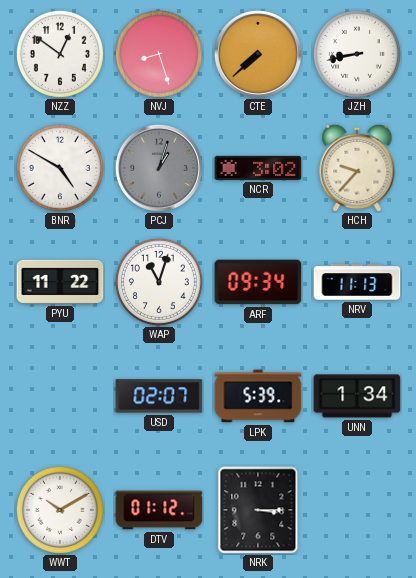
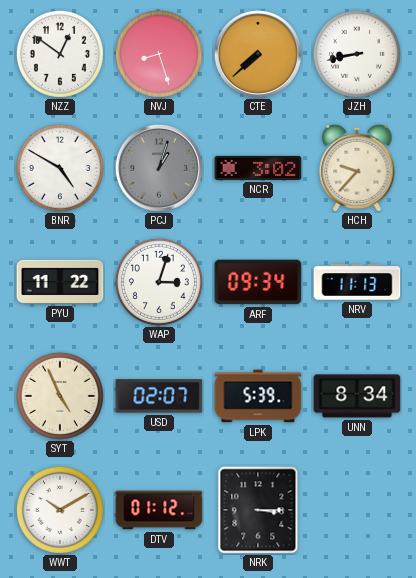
WAP: 11:03 -> 3:03 (159, 282)
SYT: none -> 4:56 (60, 396)
UNN: 1:34 -> 8:34 (357, 396)
